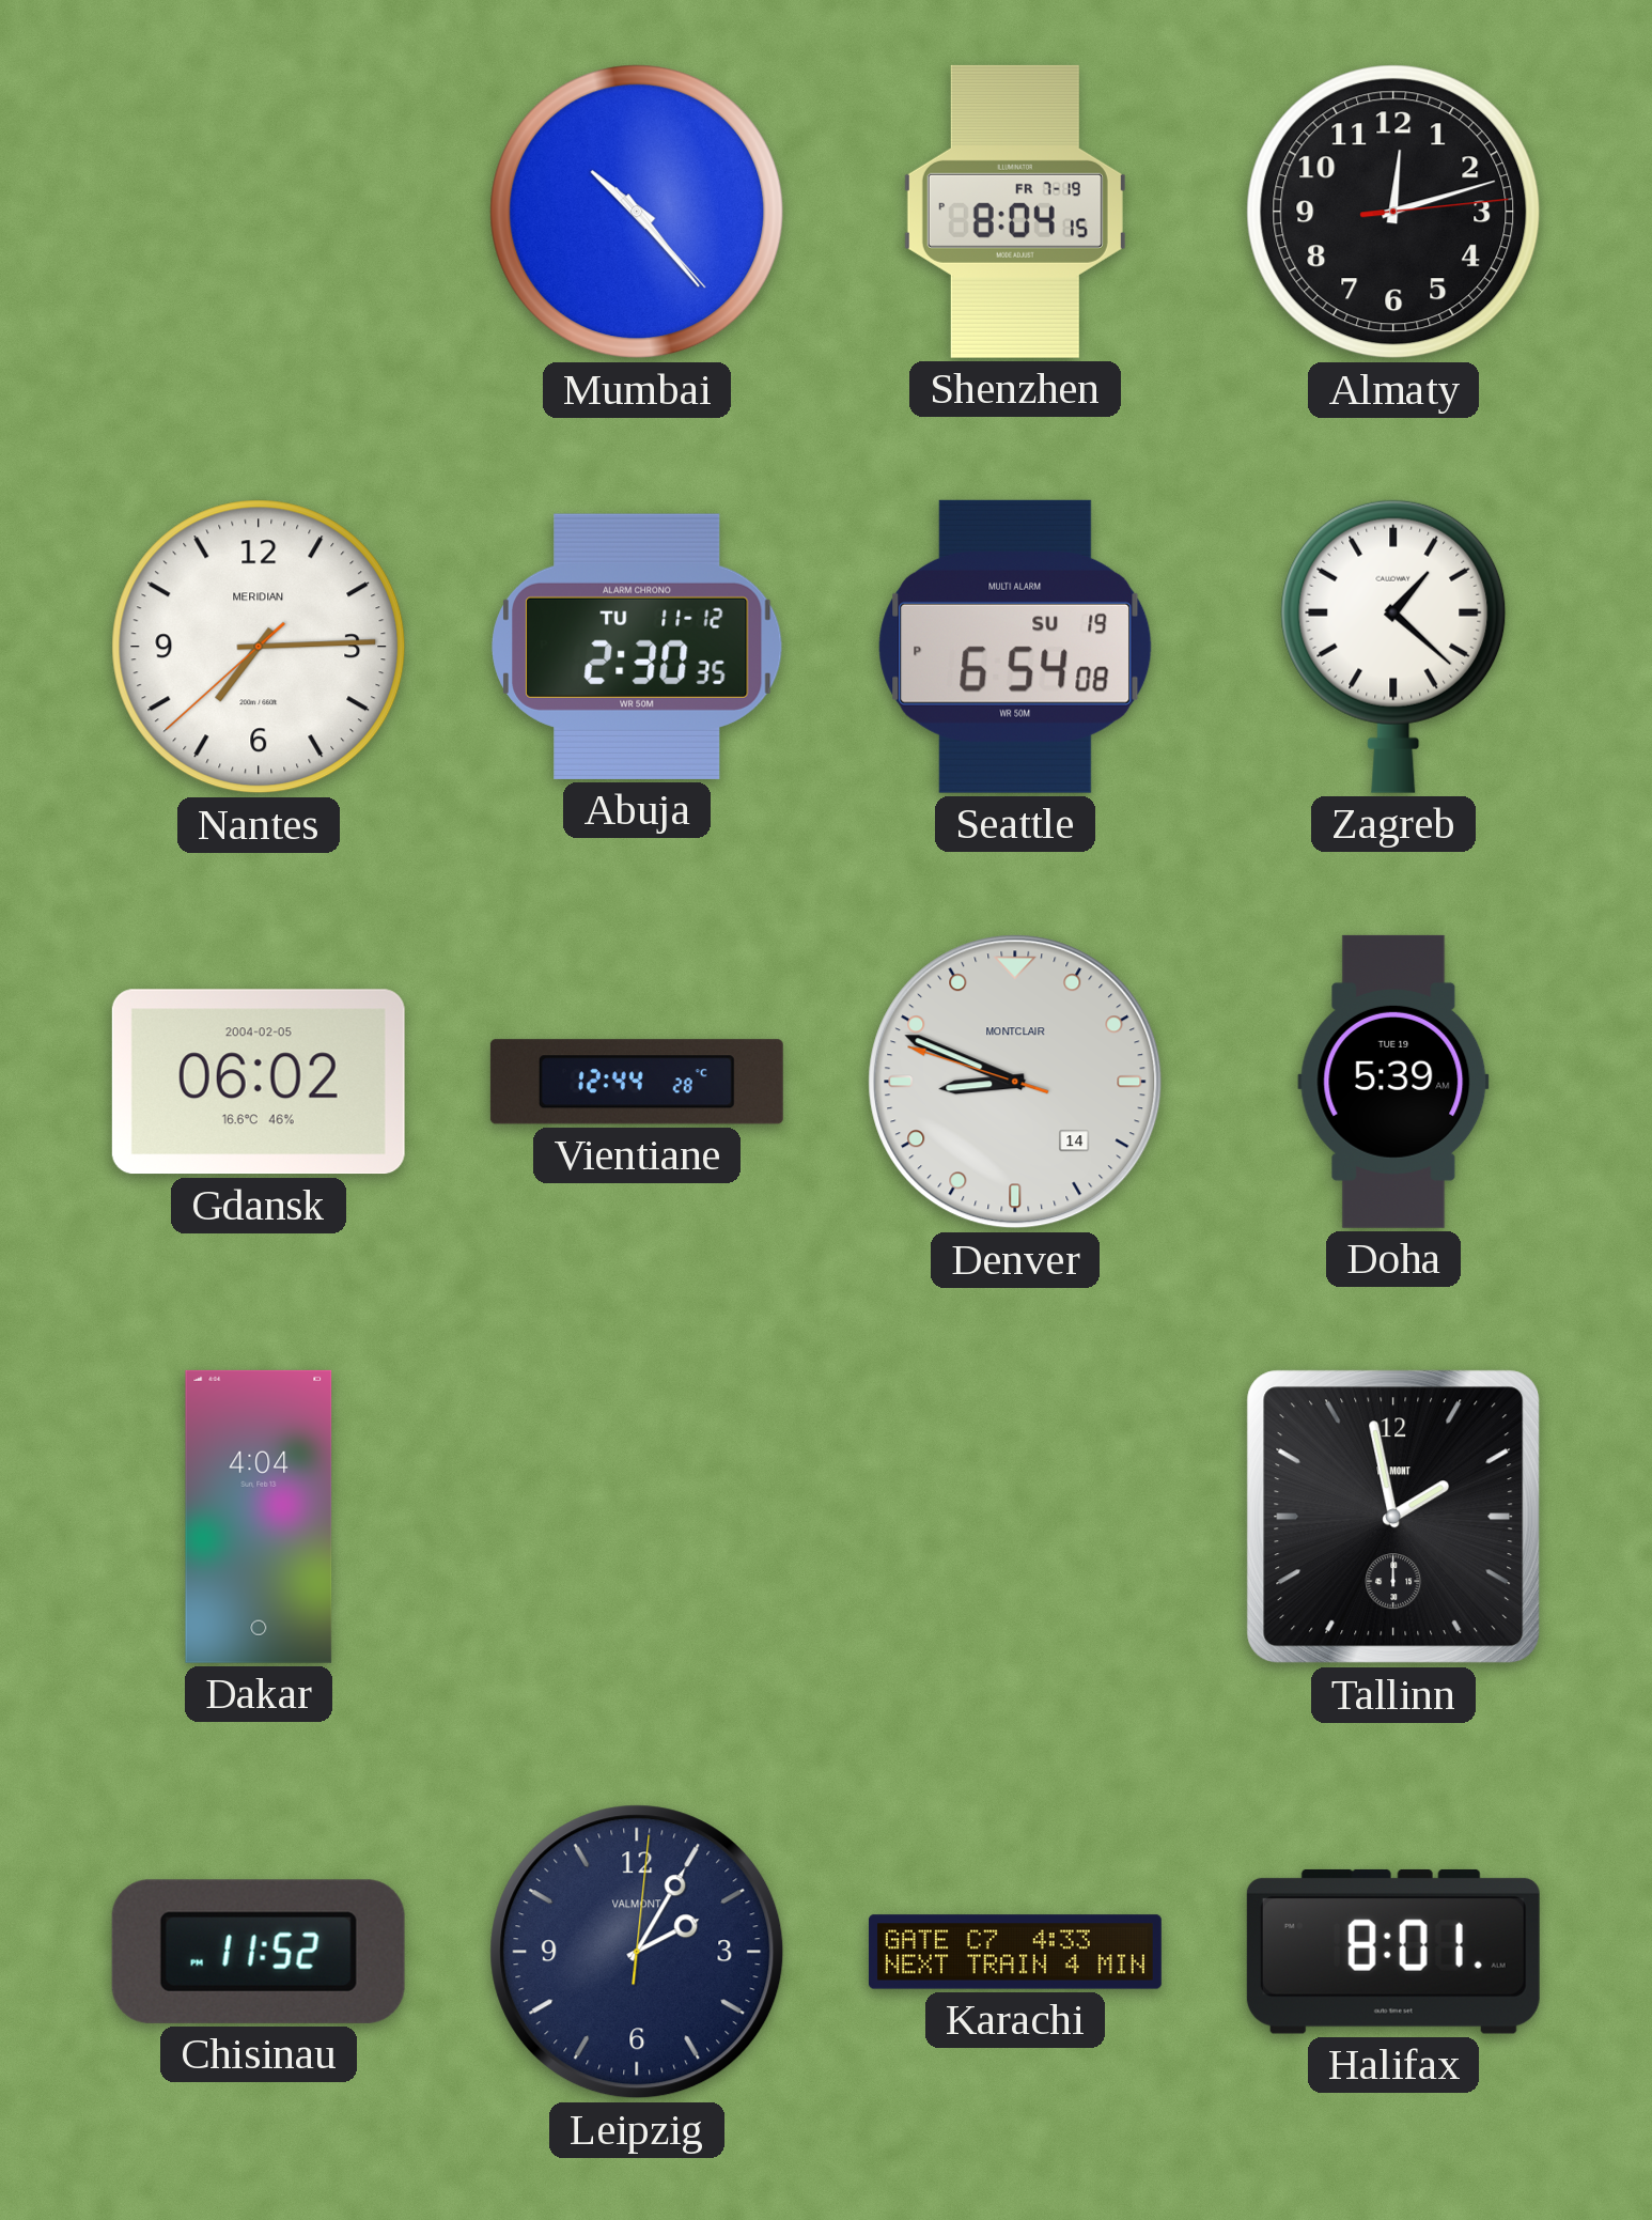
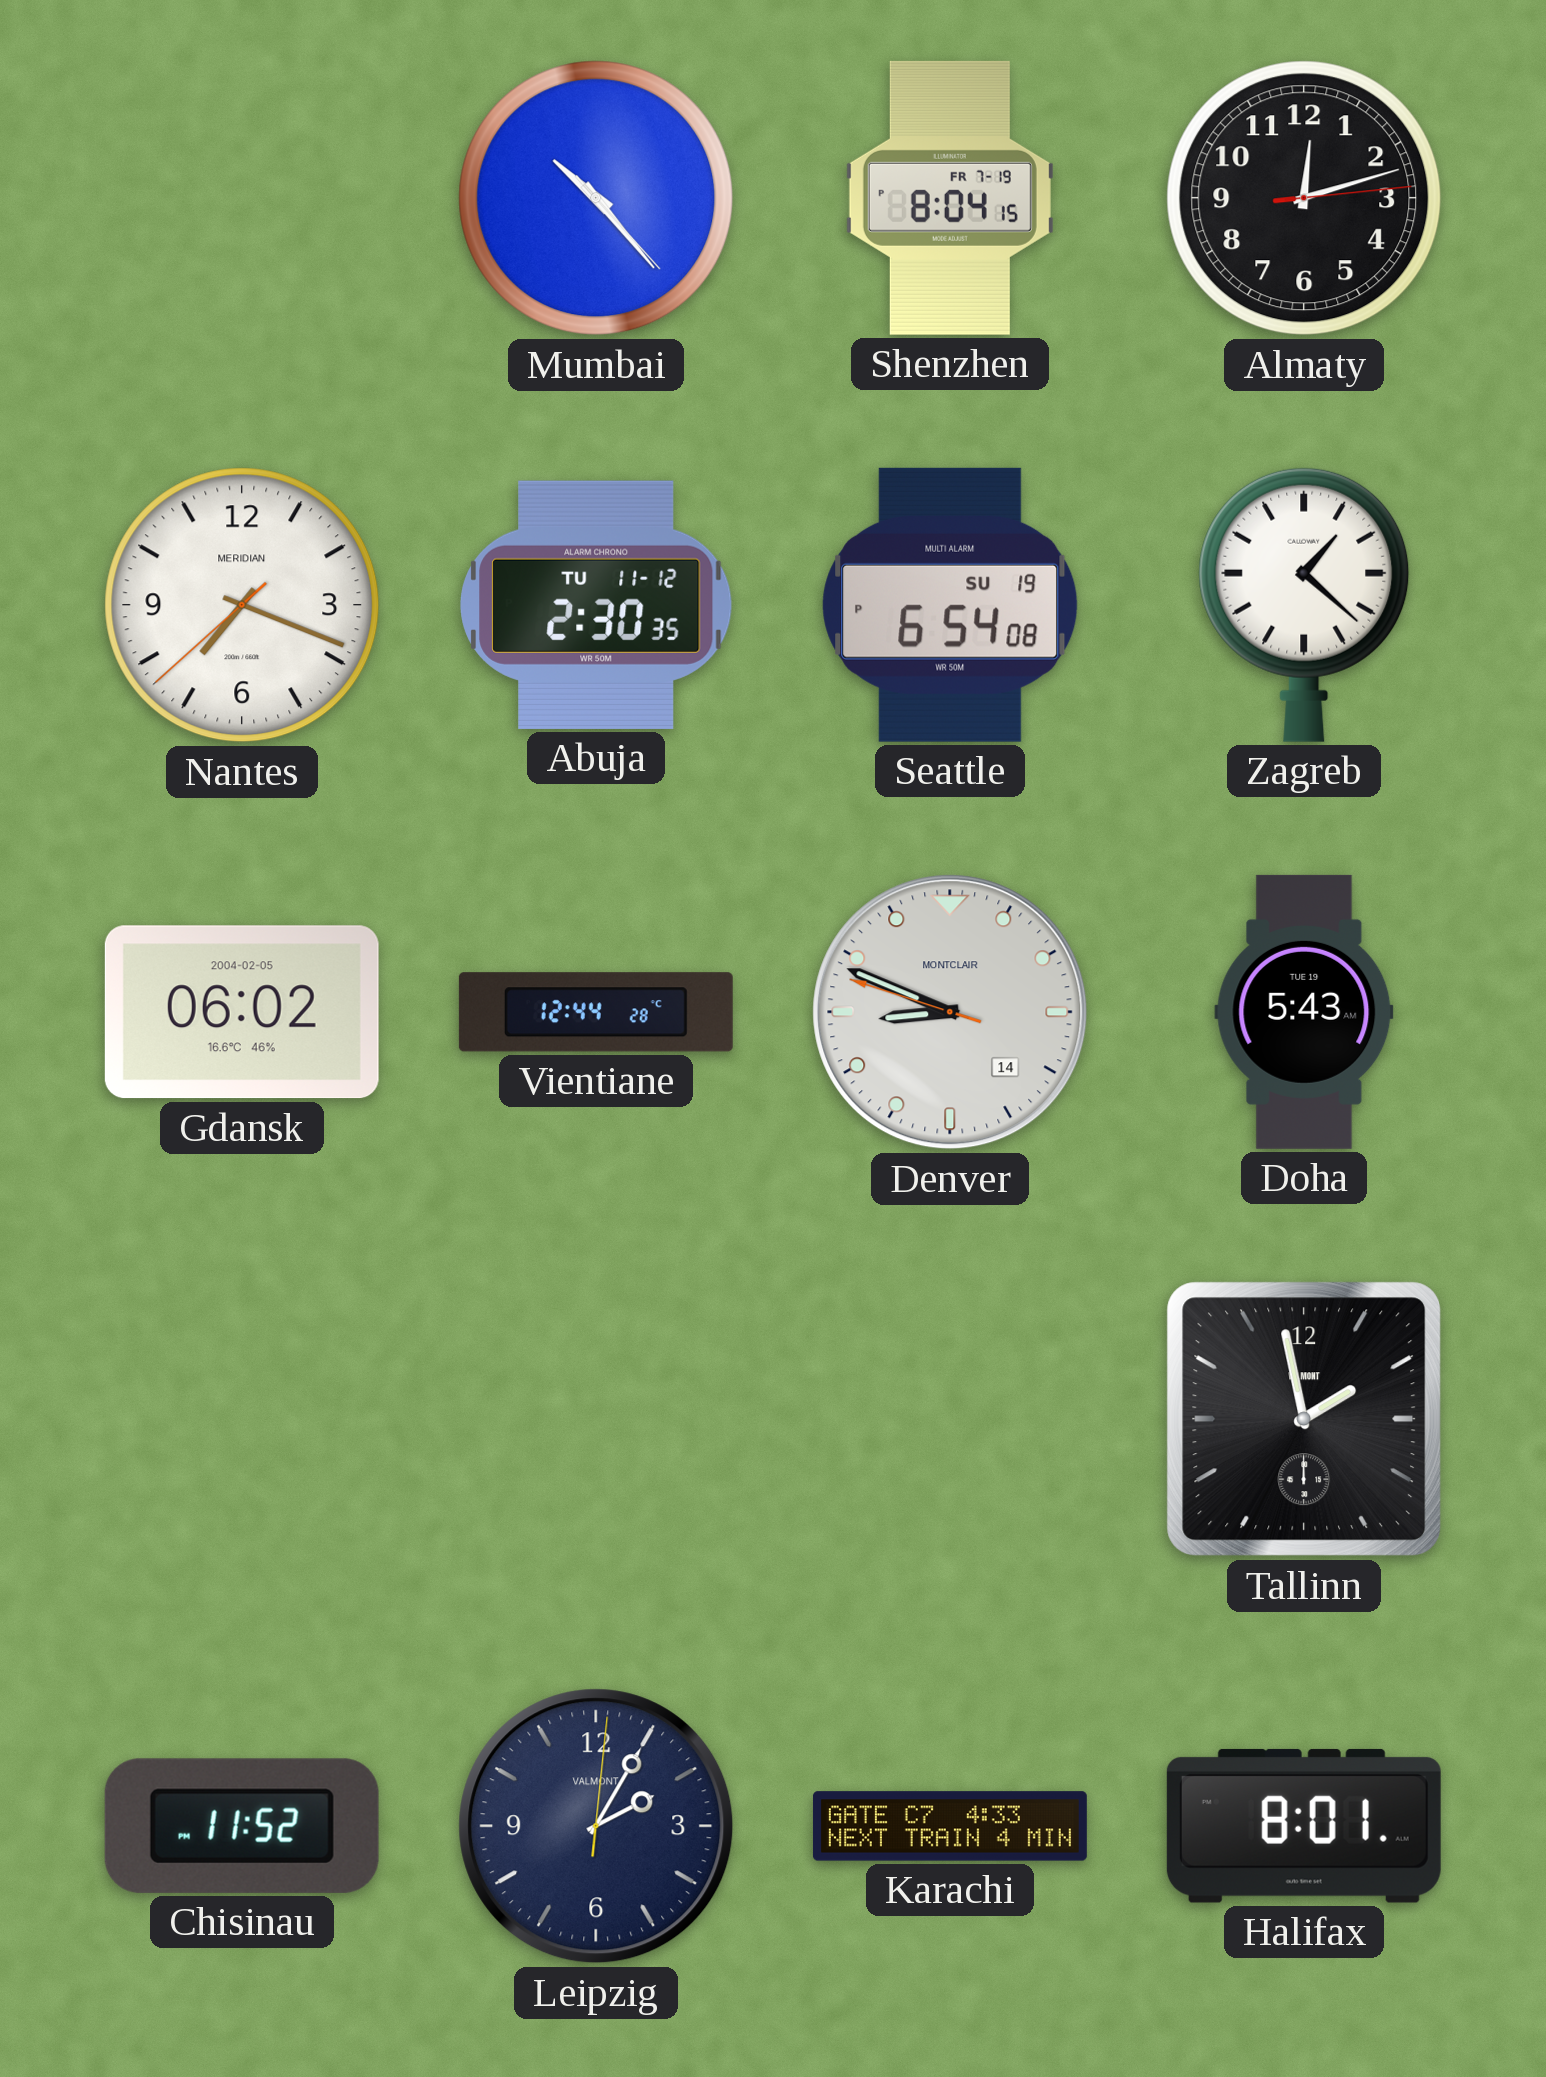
Nantes: 7:14 -> 7:18 (242, 605)
Doha: 5:39 -> 5:43 (1304, 1012)
Dakar: 4:04 -> none (259, 1517)
